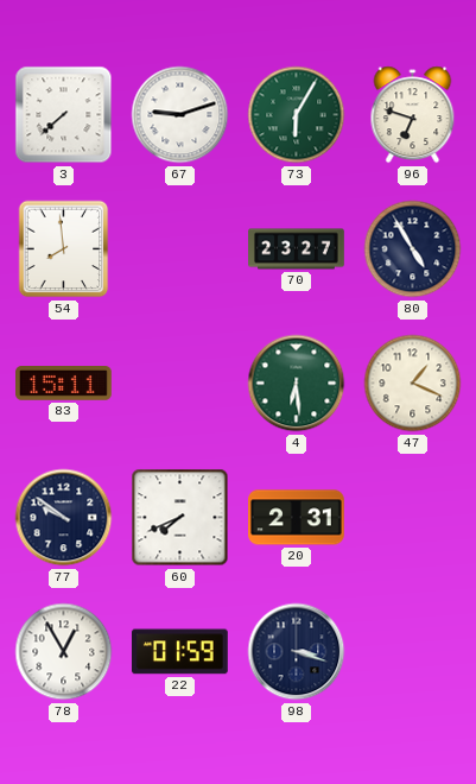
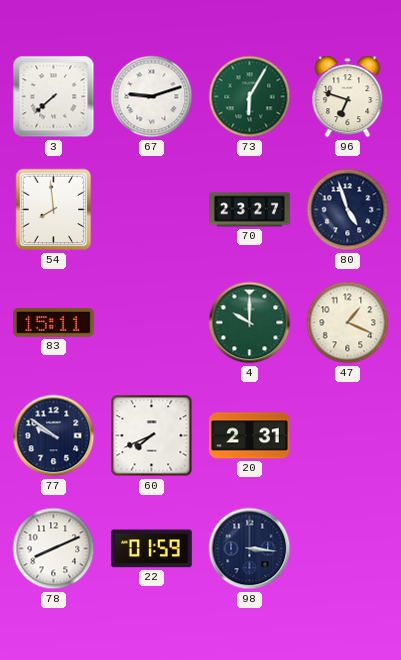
80: 4:55 -> 4:57 (348, 210)
4: 6:29 -> 10:00 (250, 323)
78: 12:55 -> 8:11 (54, 549)
98: 3:18 -> 3:16 (250, 549)
